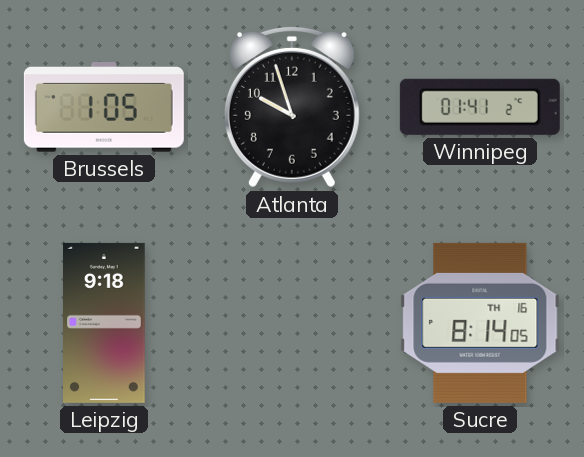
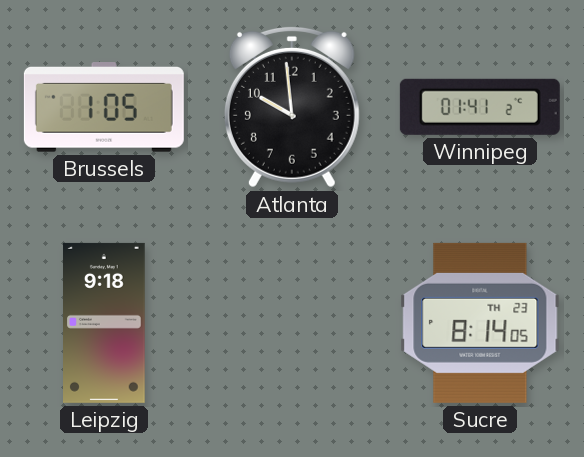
Atlanta: 9:57 -> 9:59 (292, 107)
Sucre date: TH 16 -> TH 23 (480, 323)
